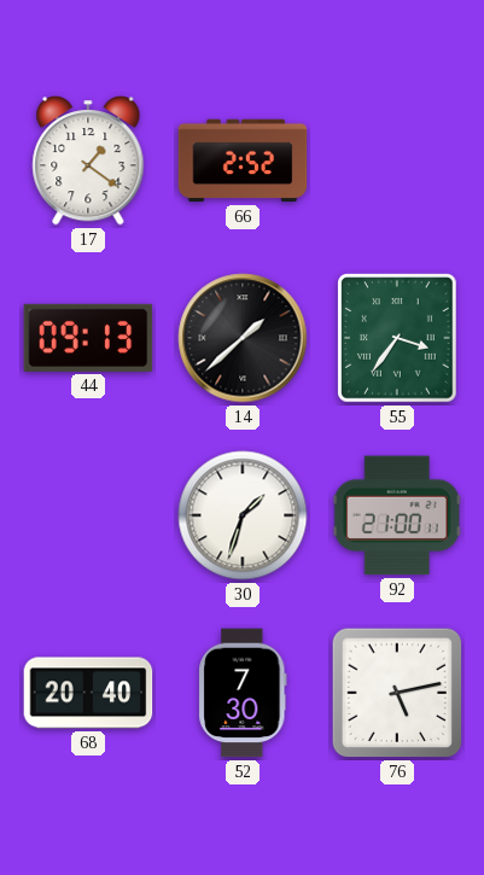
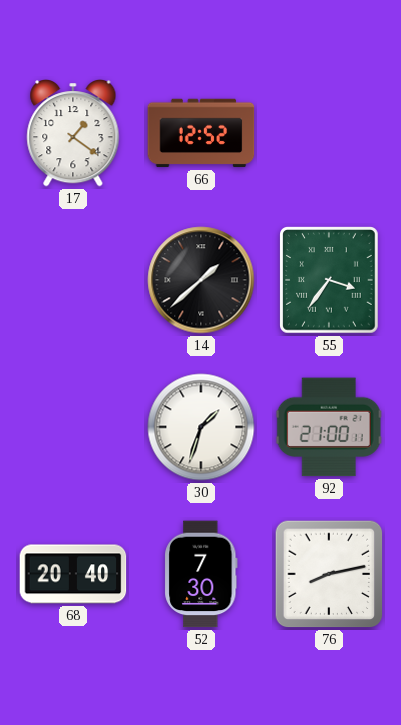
66: 2:52 -> 12:52 (201, 133)
44: 09:13 -> none (88, 338)
76: 5:13 -> 8:13 (329, 574)
